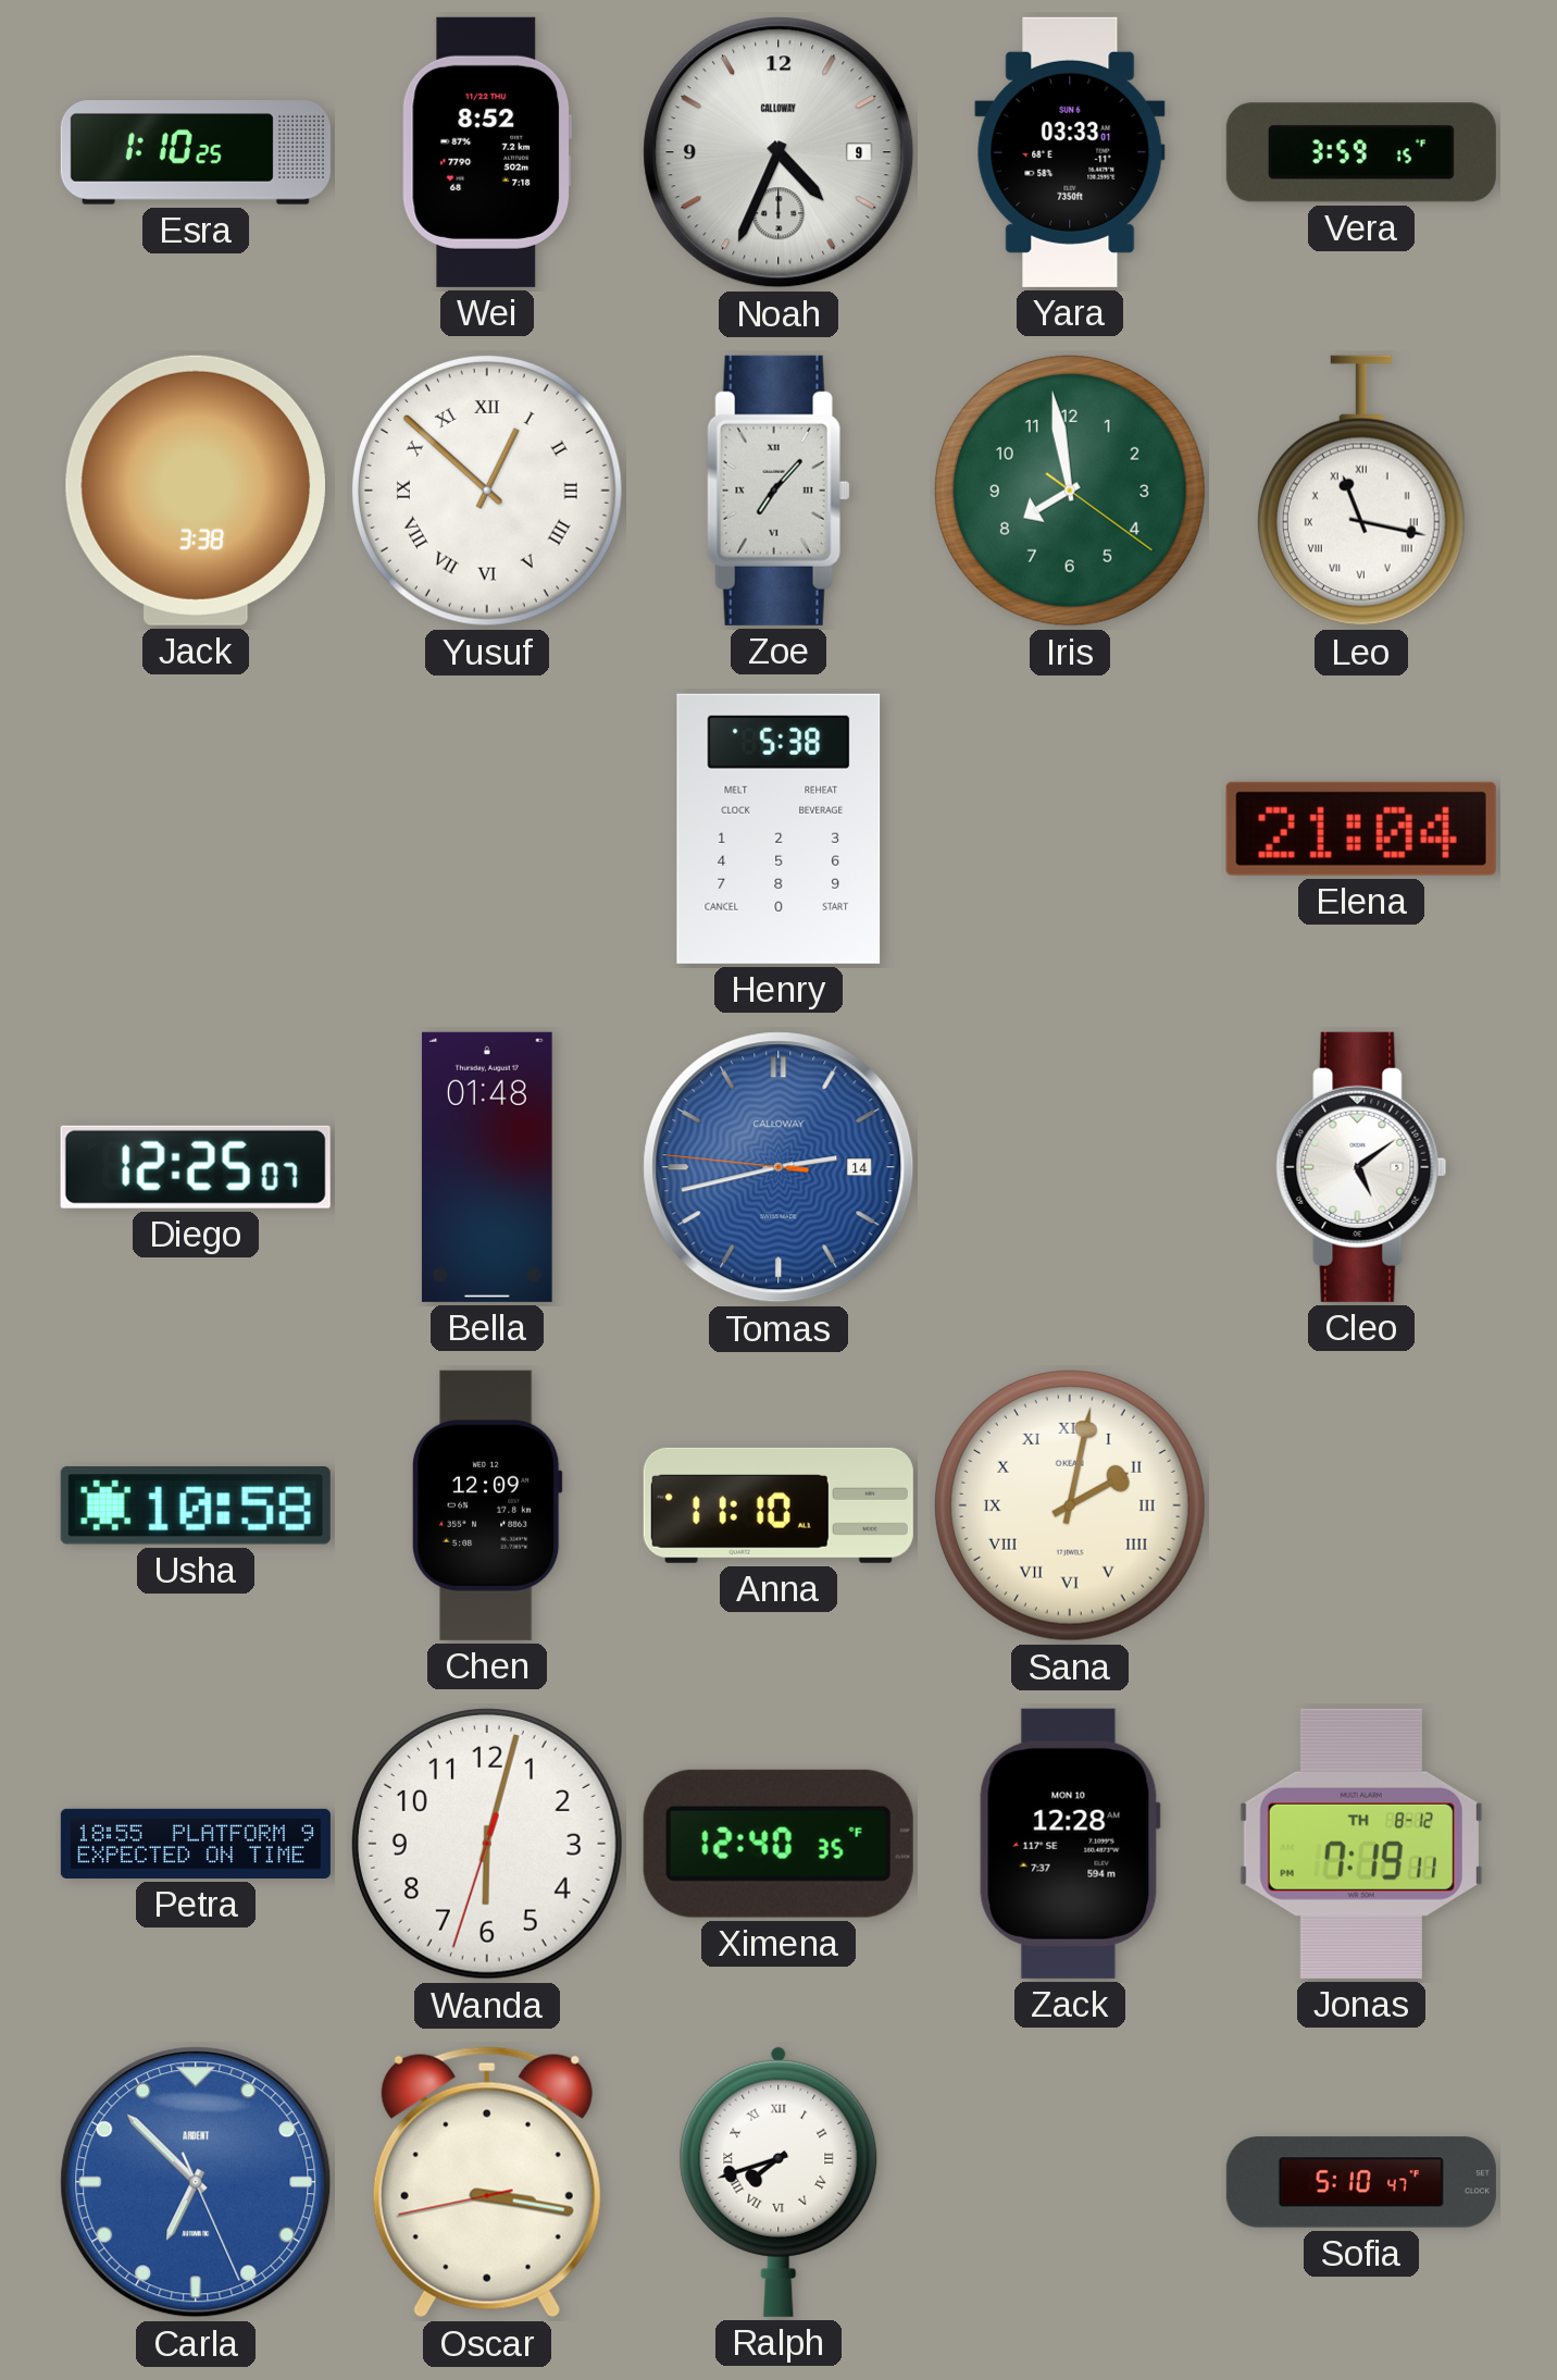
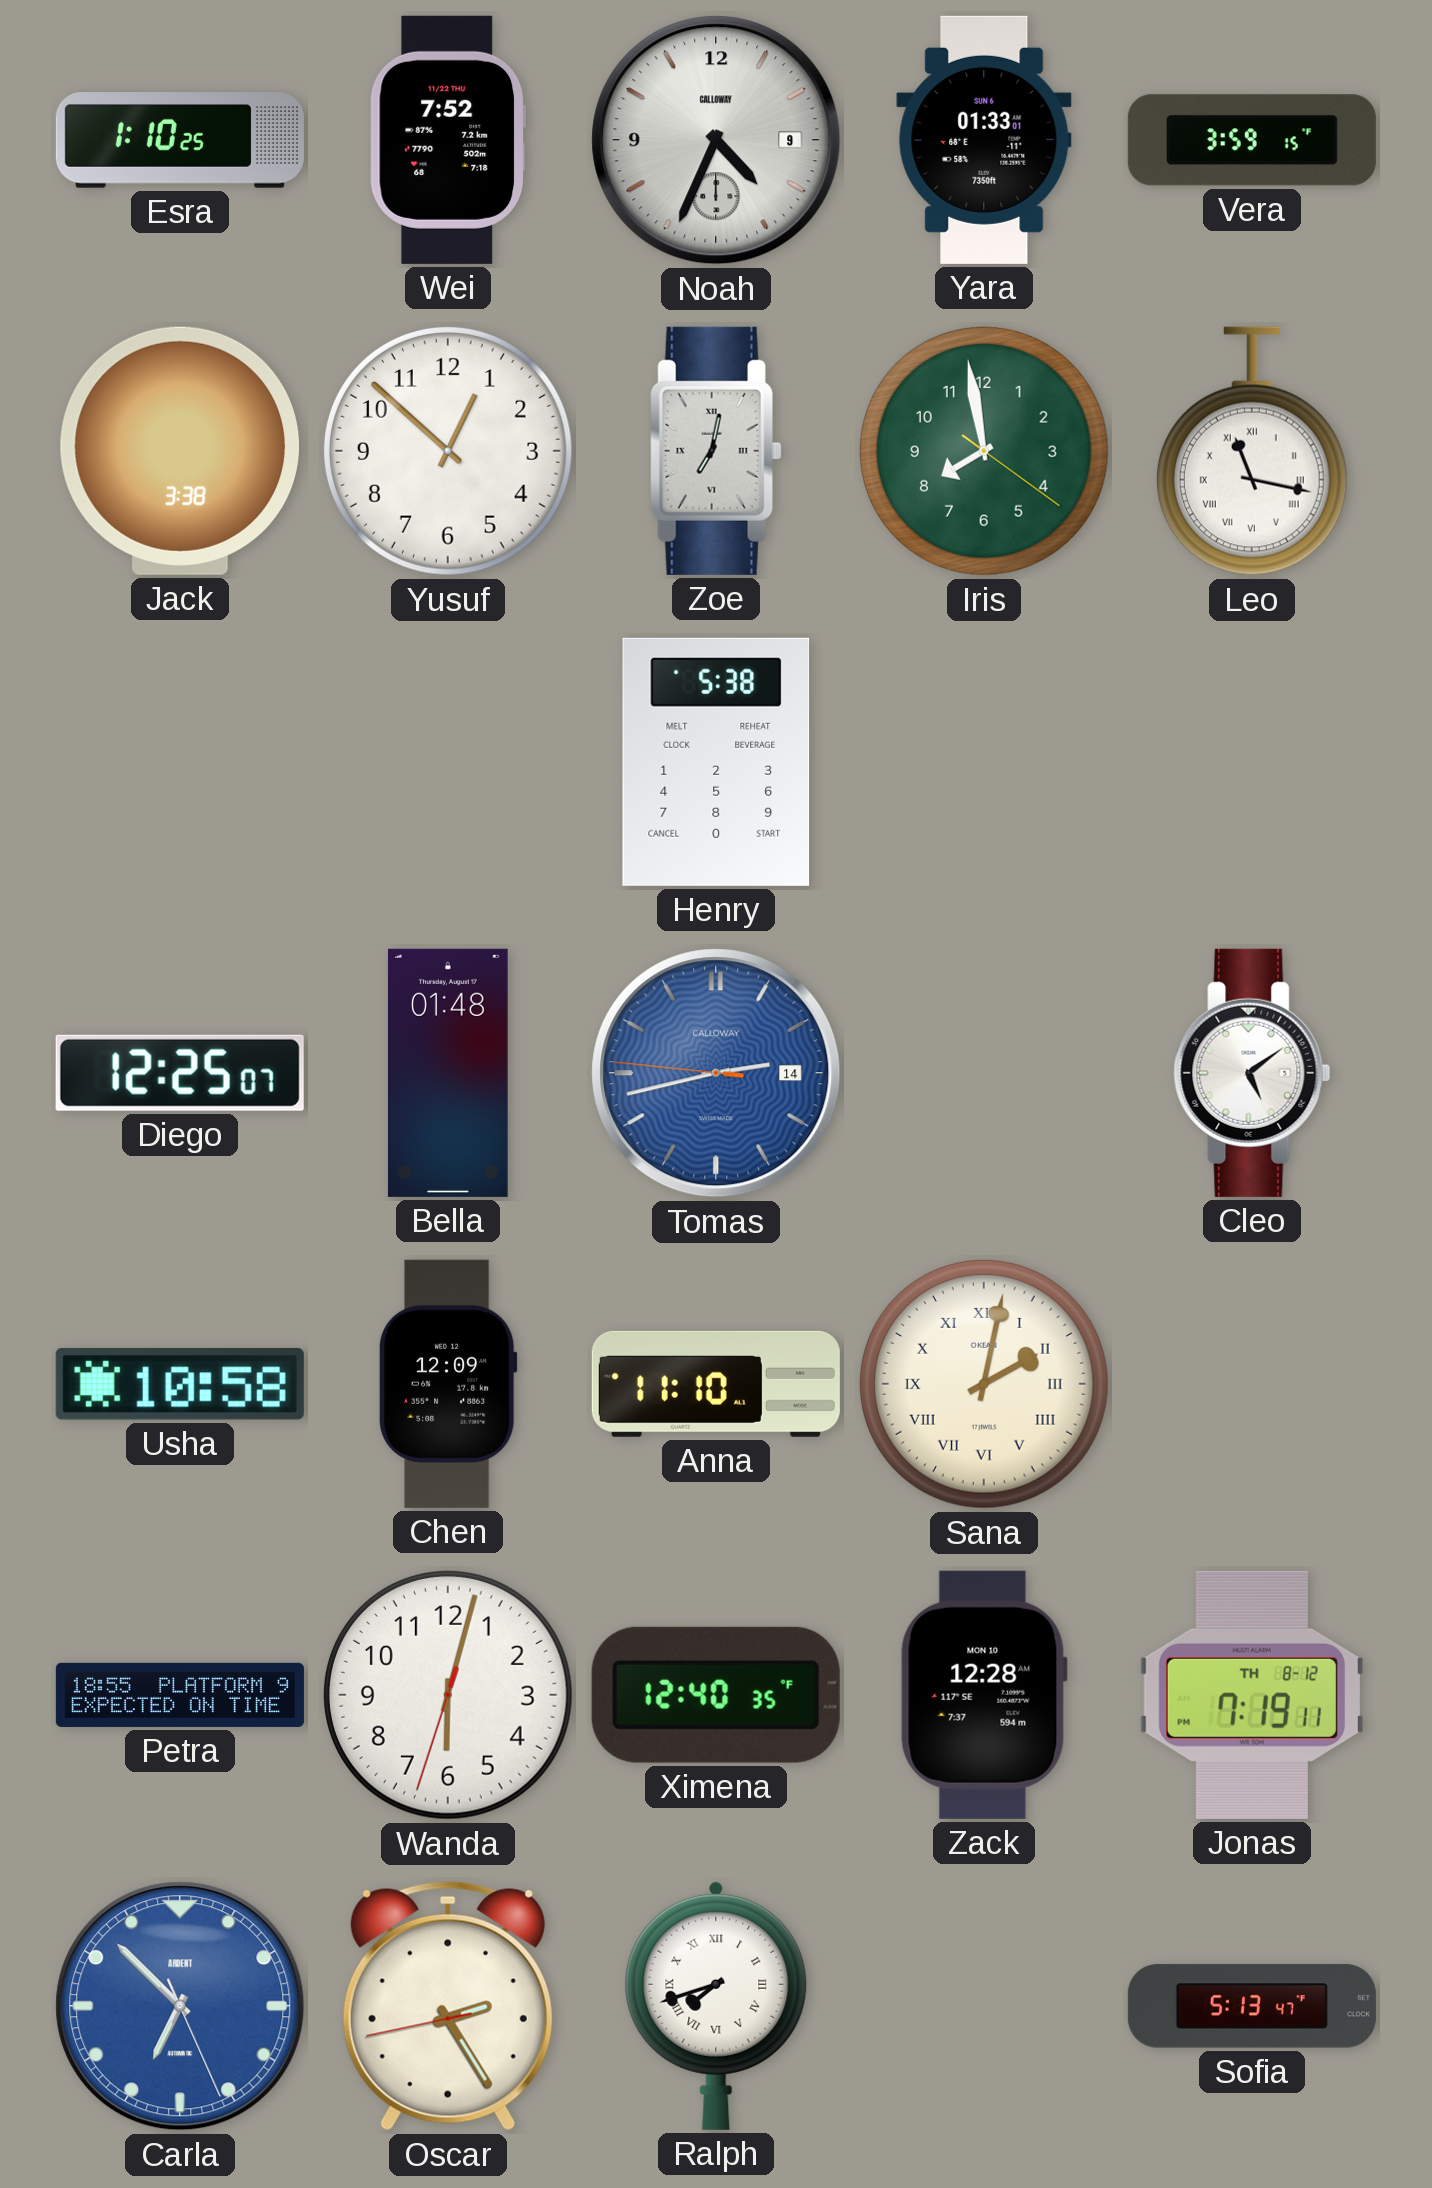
Wei: 8:52 -> 7:52 (448, 140)
Yara: 03:33 -> 01:33 (984, 140)
Yusuf numerals: Roman -> Arabic (448, 451)
Zoe: 7:07 -> 7:02 (716, 451)
Elena: 21:04 -> none (1361, 829)
Oscar: 3:16 -> 2:24 (448, 2006)
Sofia: 5:10 -> 5:13 (1252, 2006)
